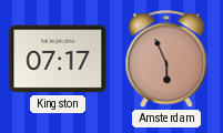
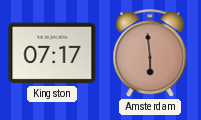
Amsterdam: 5:56 -> 5:59 (150, 54)
